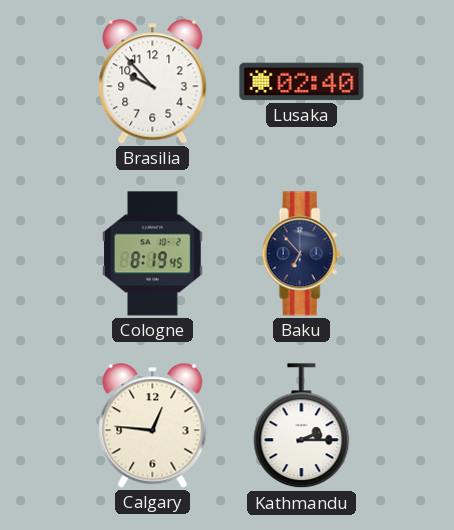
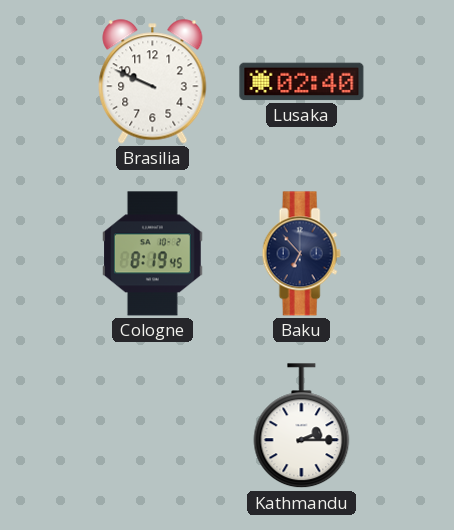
Brasilia: 9:53 -> 9:49 (153, 82)
Calgary: 12:46 -> none (153, 426)
